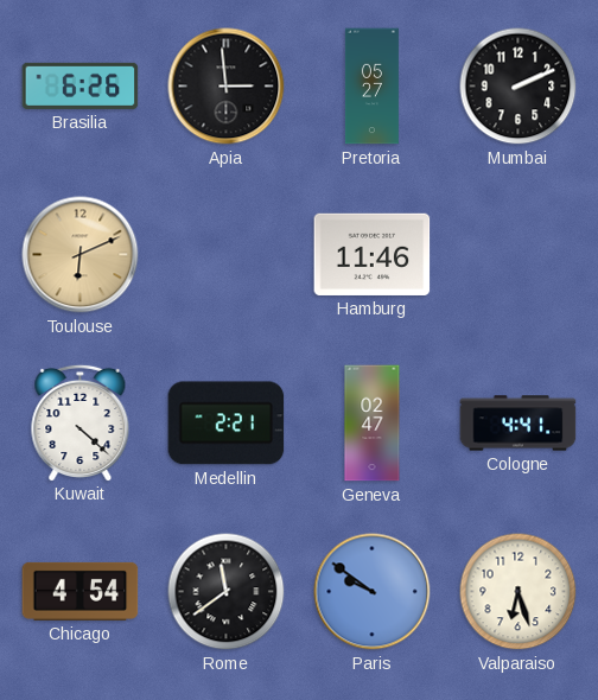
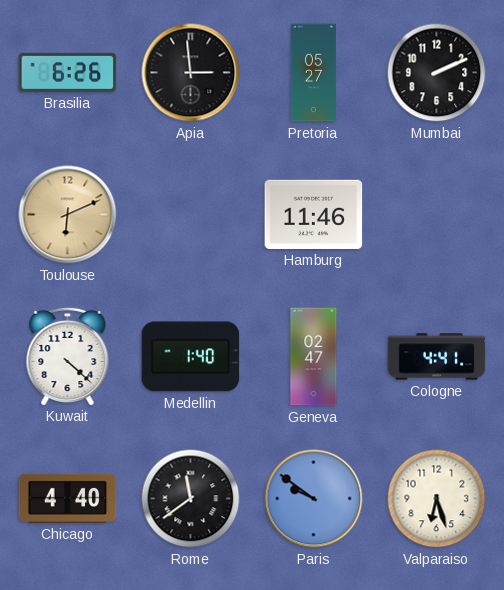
Medellin: 2:21 -> 1:40 (191, 357)
Chicago: 4:54 -> 4:40 (68, 498)
